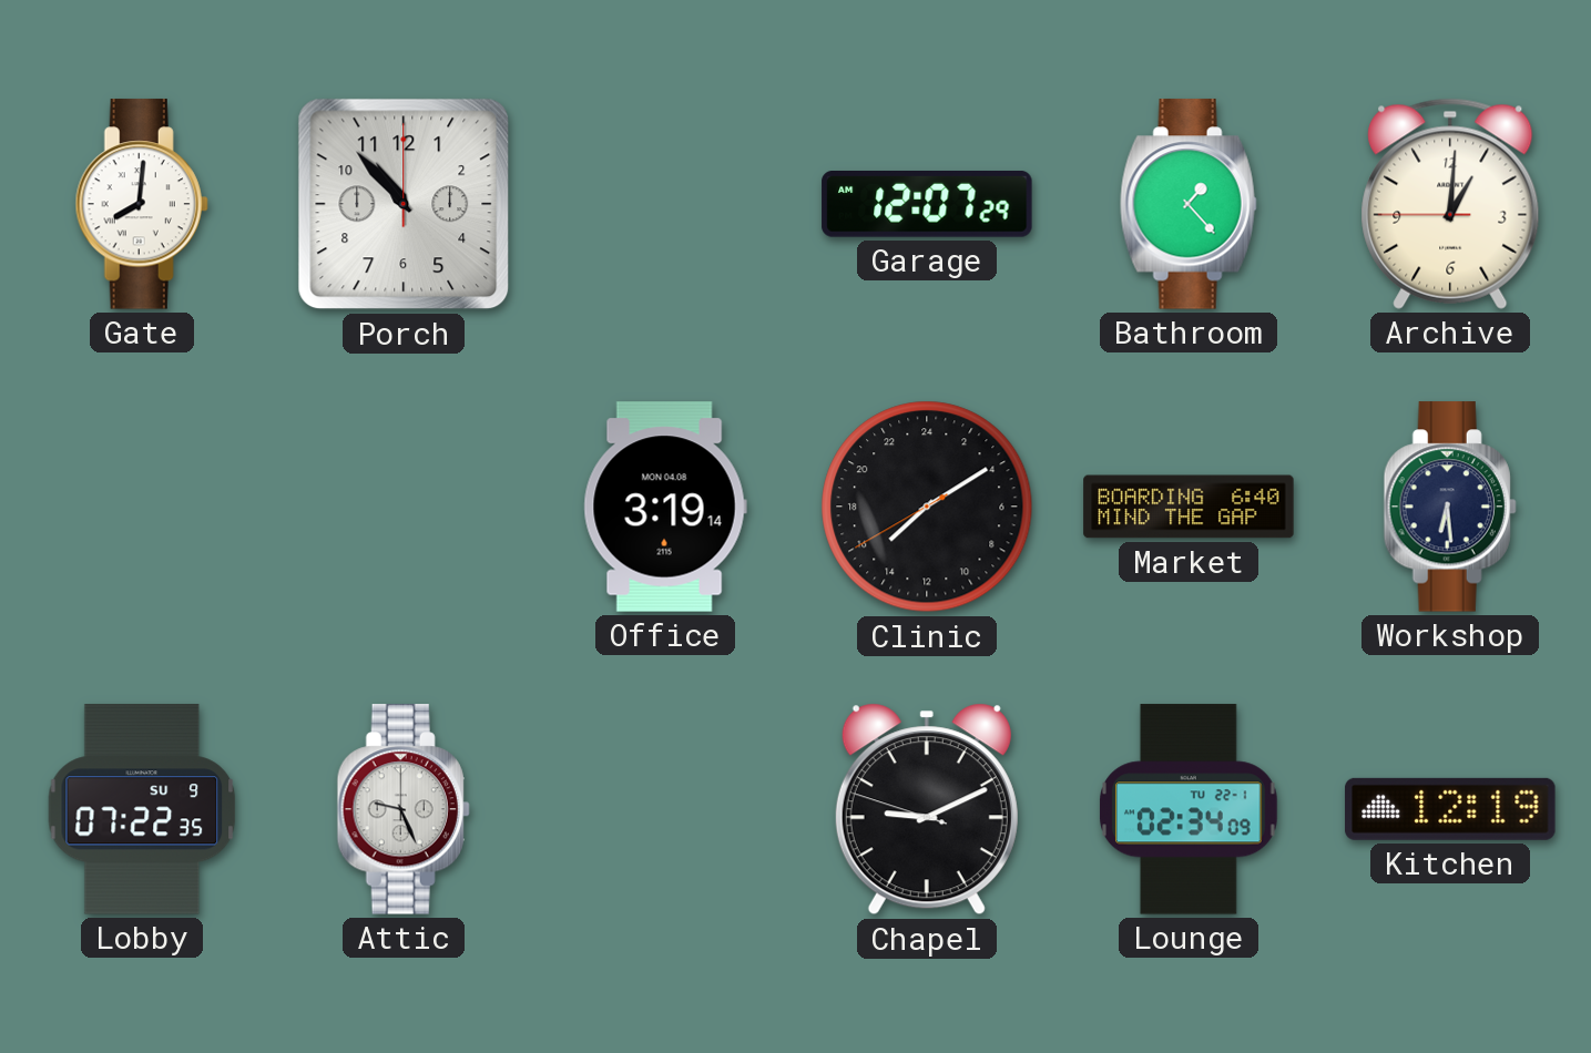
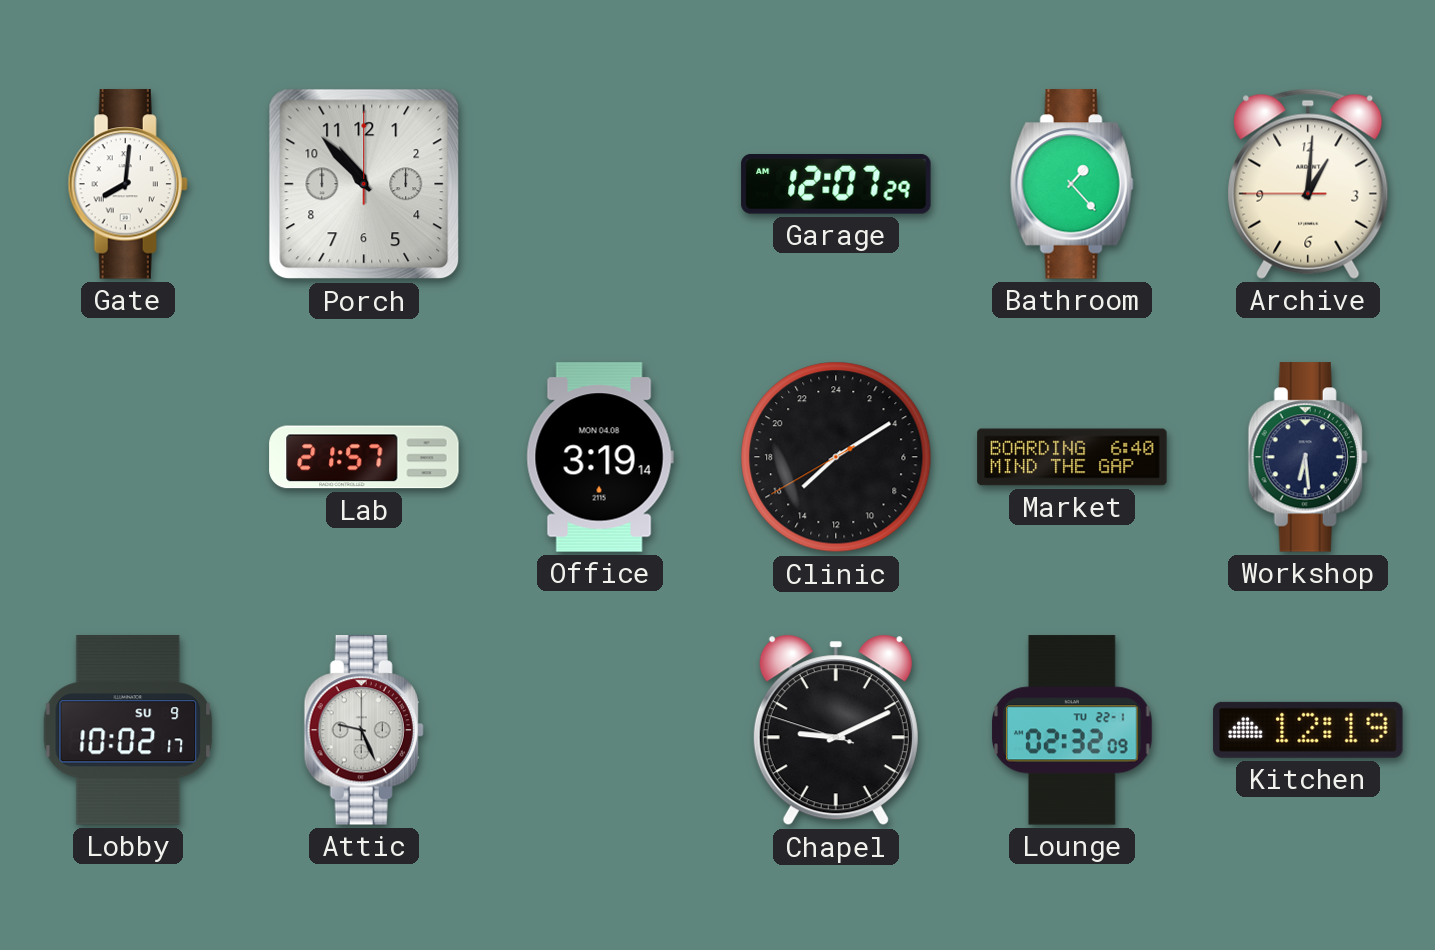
Lab: none -> 21:57 (364, 457)
Lobby: 07:22 -> 10:02 (128, 730)
Lounge: 02:34 -> 02:32 (1073, 730)
